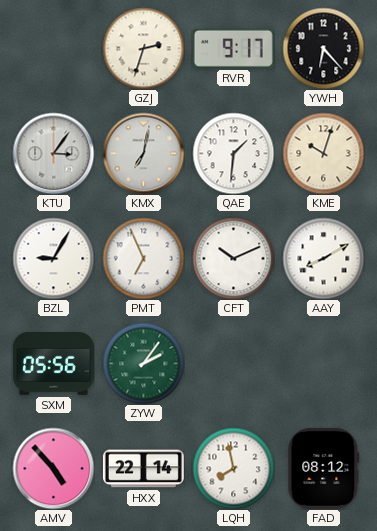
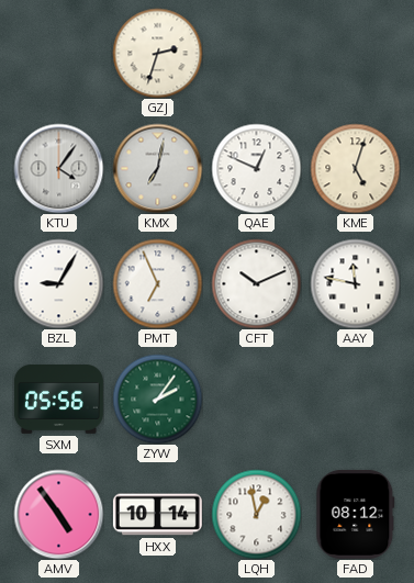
RVR: 9:17 -> none (233, 48)
YWH: 6:23 -> none (323, 48)
KTU: 3:06 -> 4:06 (58, 168)
QAE: 1:31 -> 12:49 (256, 168)
KME: 10:03 -> 5:03 (355, 168)
AAY: 8:10 -> 11:47 (355, 283)
AMV: 4:53 -> 4:54 (58, 514)
HXX: 22:14 -> 10:14 (157, 515)
LQH: 7:58 -> 12:58 (256, 514)
